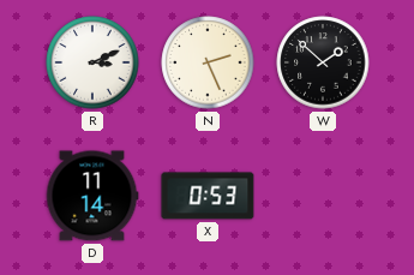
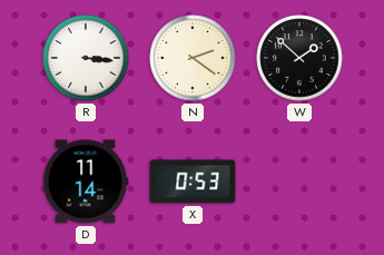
R: 3:11 -> 3:16 (86, 58)
N: 2:26 -> 2:21 (193, 58)
